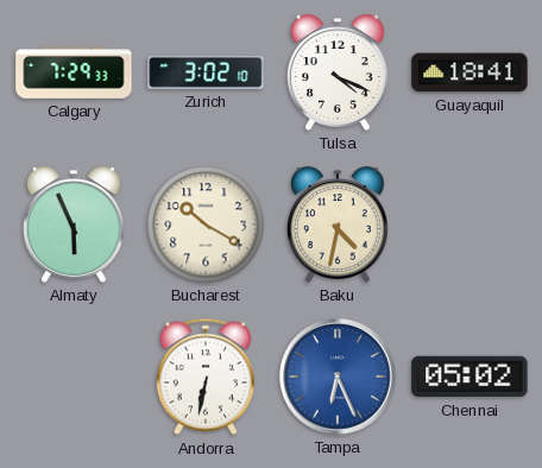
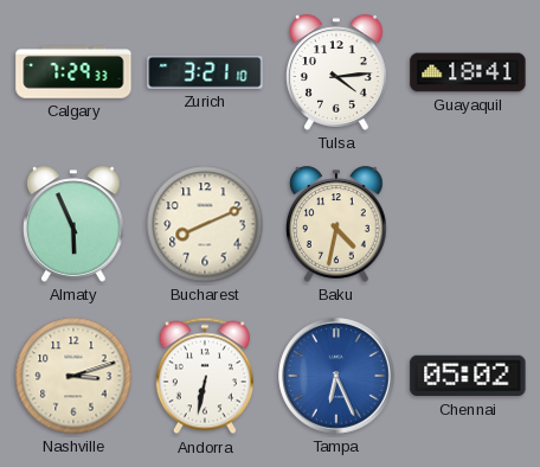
Zurich: 3:02 -> 3:21 (205, 73)
Tulsa: 4:19 -> 4:14 (336, 72)
Bucharest: 10:20 -> 8:11 (205, 224)
Nashville: none -> 3:12 (73, 376)
